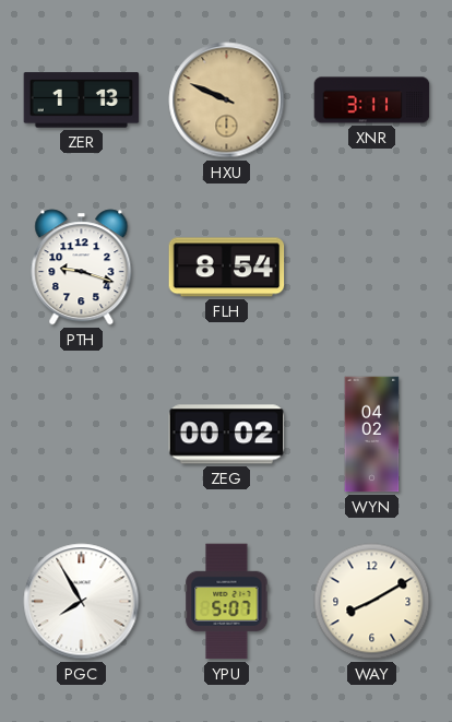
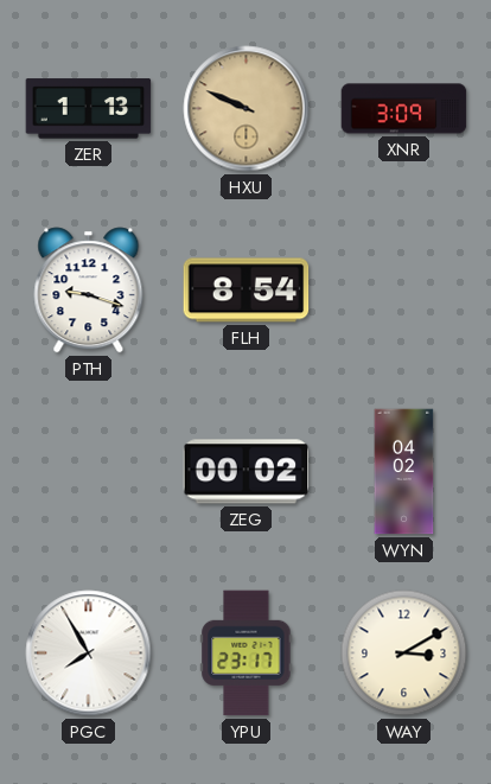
XNR: 3:11 -> 3:09 (404, 109)
YPU: 5:07 -> 23:17 (247, 654)
WAY: 8:10 -> 3:10 (404, 654)
